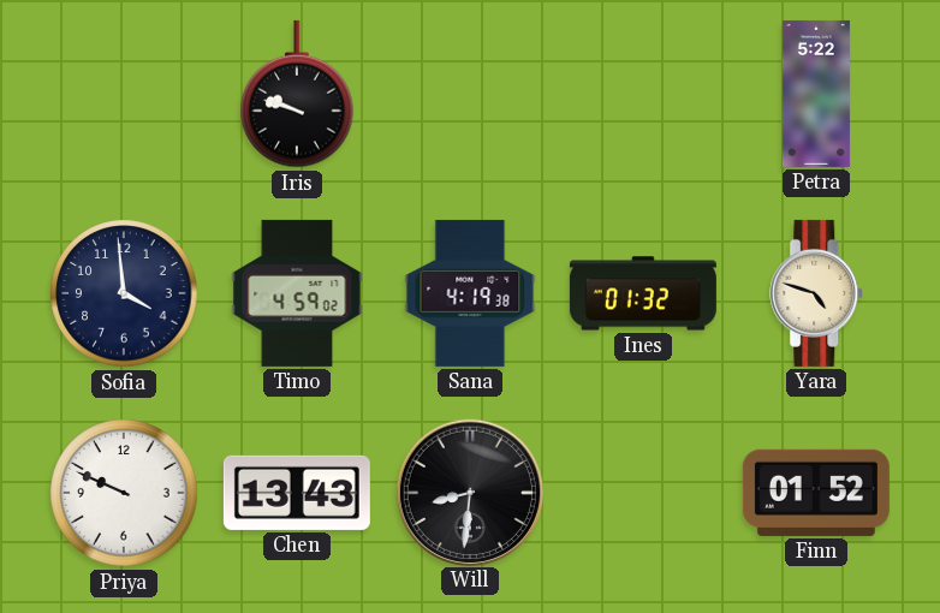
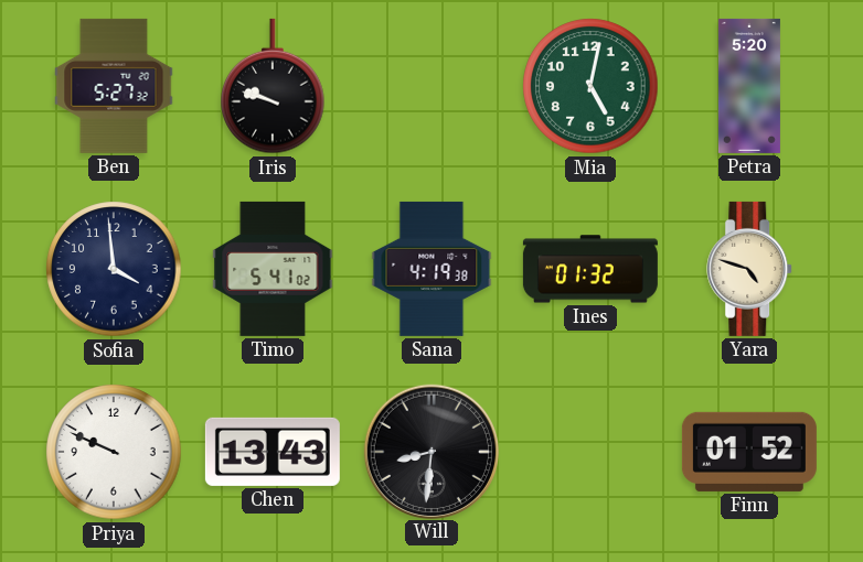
Ben: none -> 5:27 (114, 86)
Mia: none -> 5:02 (590, 86)
Petra: 5:22 -> 5:20 (749, 86)
Timo: 4:59 -> 5:41 (273, 269)
